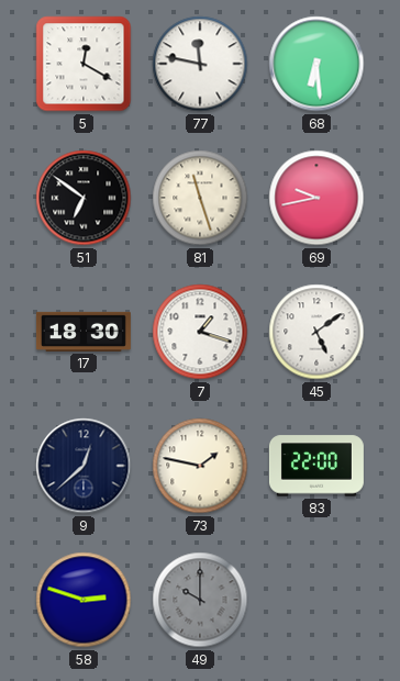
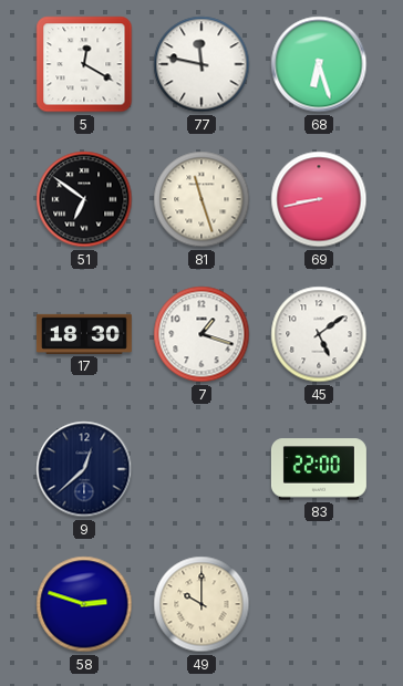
68: 6:29 -> 6:27 (319, 64)
69: 9:43 -> 8:43 (319, 199)
73: 1:47 -> none (200, 466)
49 dial: grey -> cream (201, 604)
